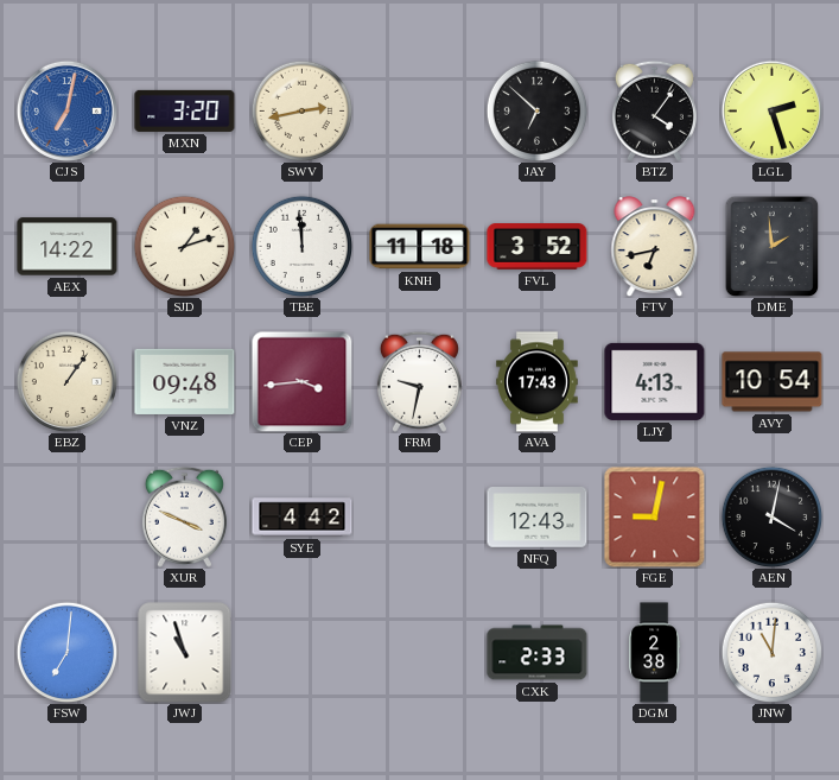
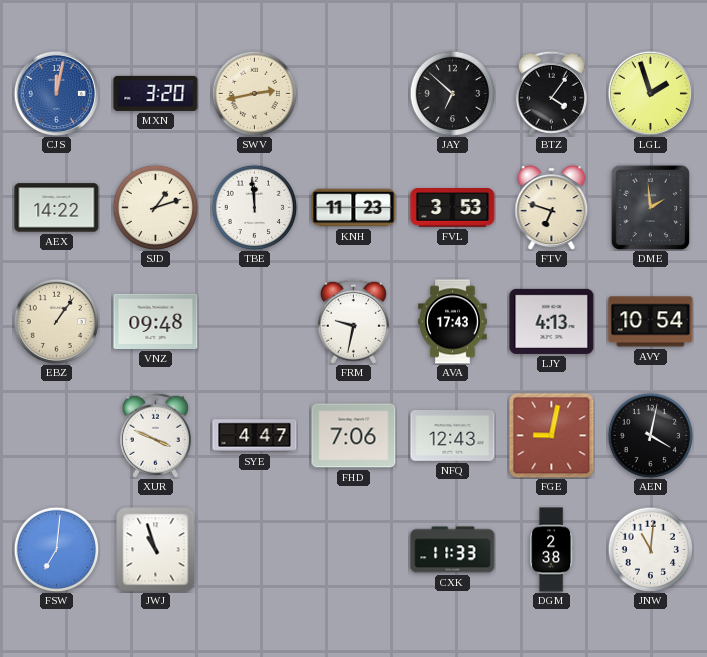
CJS: 7:02 -> 12:02 (56, 93)
LGL: 2:27 -> 1:57 (650, 93)
KNH: 11:18 -> 11:23 (354, 208)
FVL: 3:52 -> 3:53 (453, 208)
FTV: 6:43 -> 6:48 (552, 208)
CEP: 3:44 -> none (301, 381)
SYE: 4:42 -> 4:47 (255, 436)
FHD: none -> 7:06 (354, 436)
CXK: 2:33 -> 11:33 (453, 550)
